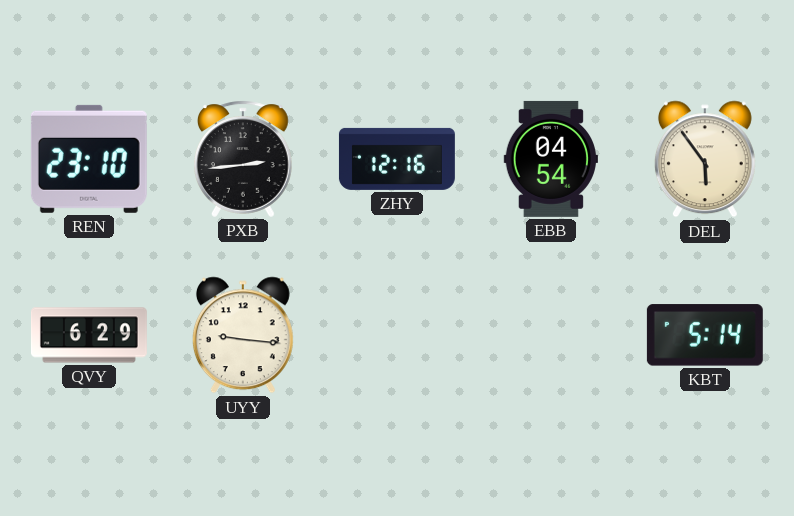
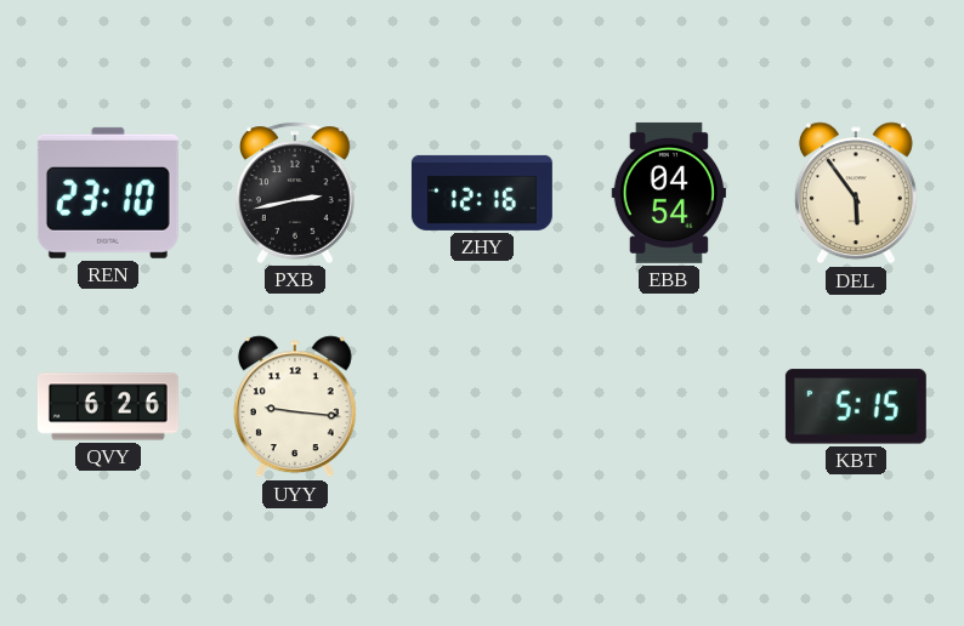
PXB: 2:44 -> 2:43 (296, 193)
QVY: 6:29 -> 6:26 (108, 406)
KBT: 5:14 -> 5:15 (856, 406)
